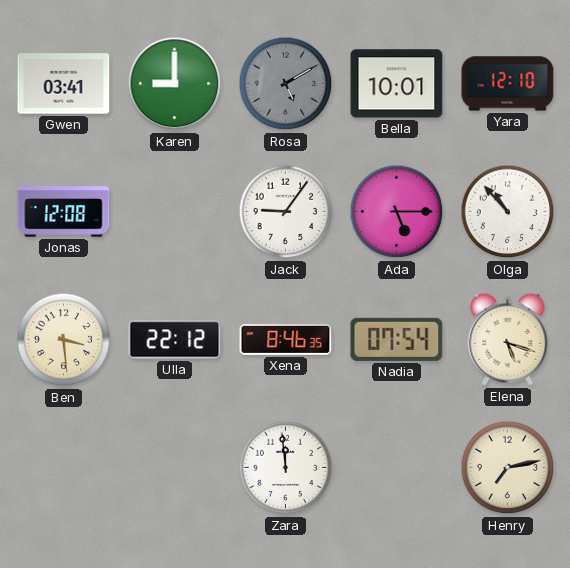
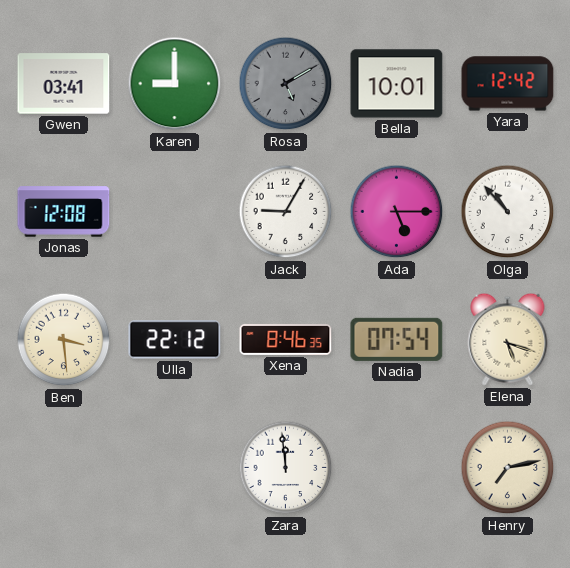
Yara: 12:10 -> 12:42 (508, 84)
Jack: 9:06 -> 9:05 (286, 212)
